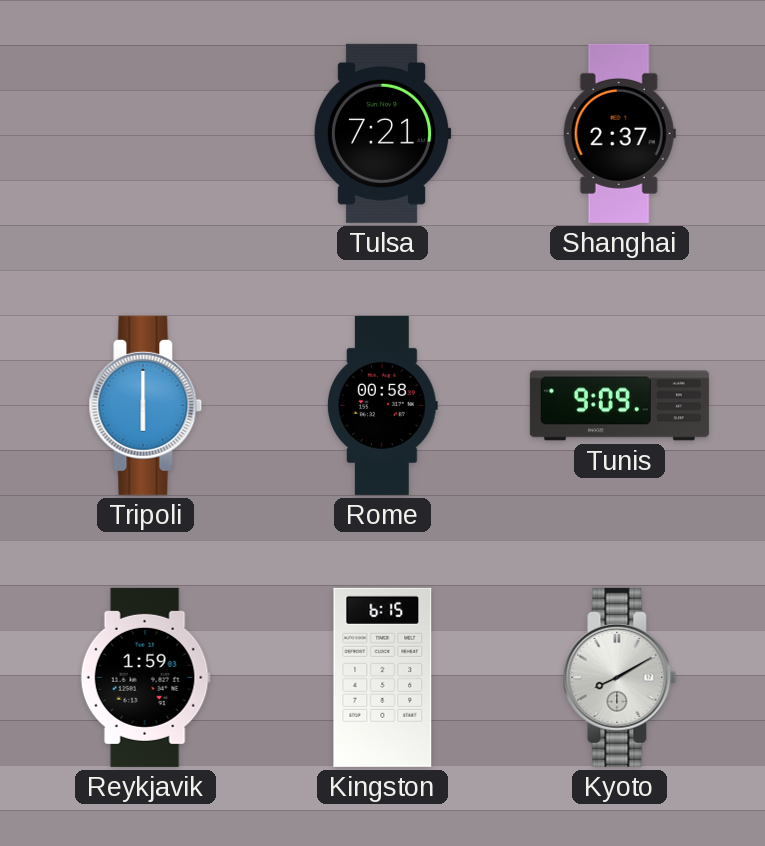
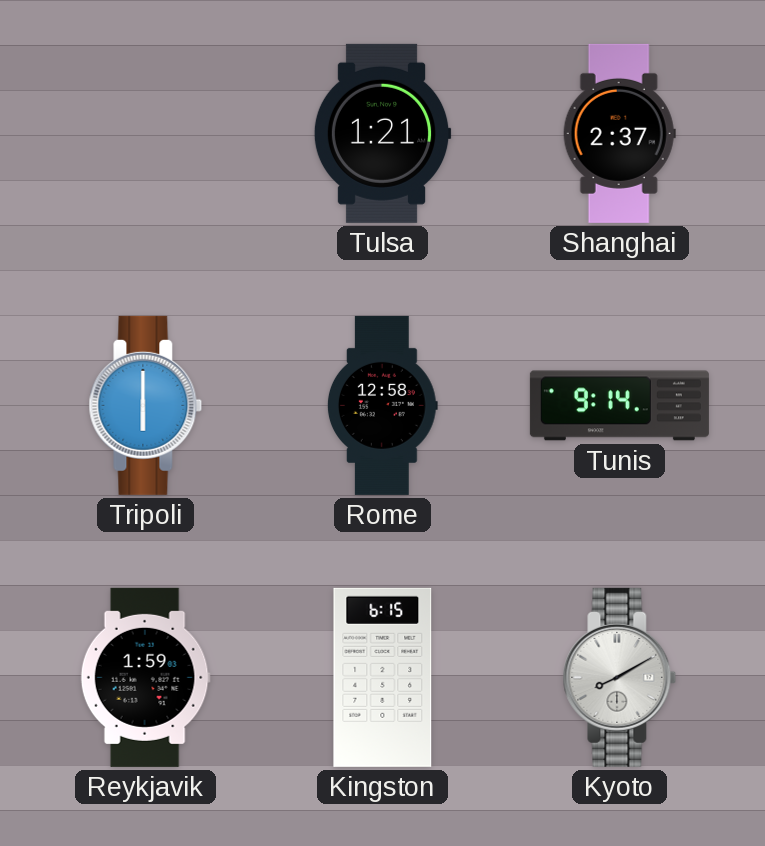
Tulsa: 7:21 -> 1:21 (382, 133)
Rome: 00:58 -> 12:58 (382, 405)
Tunis: 9:09 -> 9:14 (619, 406)
